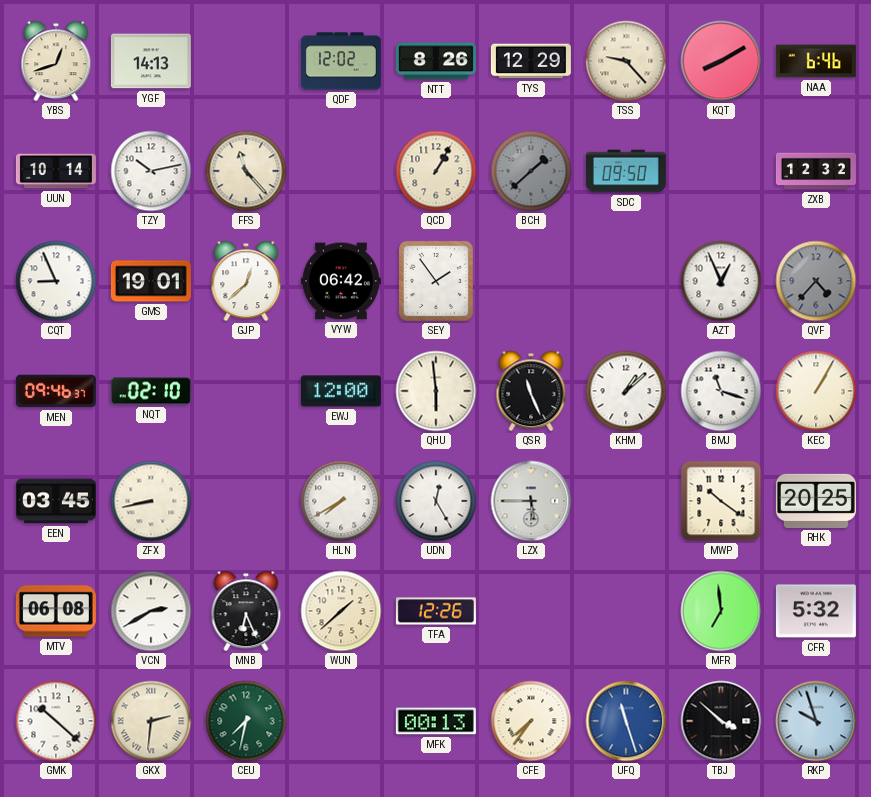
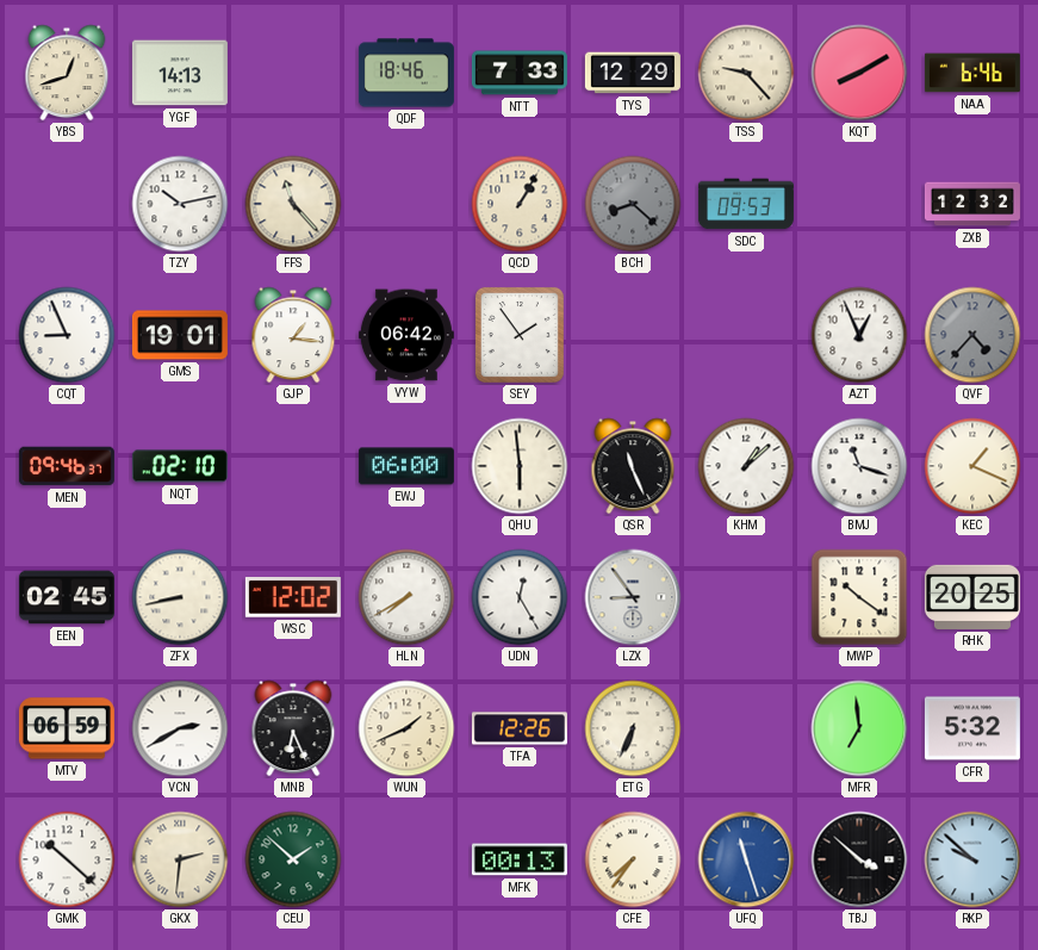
QDF: 12:02 -> 18:46 (406, 73)
NTT: 8:26 -> 7:33 (520, 73)
UUN: 10:14 -> none (56, 171)
BCH: 1:38 -> 8:22 (633, 204)
SDC: 09:50 -> 09:53 (746, 204)
GJP: 12:38 -> 1:16 (293, 335)
EWJ: 12:00 -> 06:00 (406, 466)
KEC: 1:05 -> 1:19 (972, 466)
EEN: 03:45 -> 02:45 (67, 597)
WSC: none -> 12:02 (293, 598)
LZX: 5:45 -> 8:54 (633, 597)
MTV: 06:08 -> 06:59 (67, 728)
WUN: 1:38 -> 1:41 (406, 728)
ETG: none -> 6:34 (633, 728)
CEU: 7:32 -> 1:52 (293, 859)
RKP: 9:57 -> 9:52 (972, 859)
